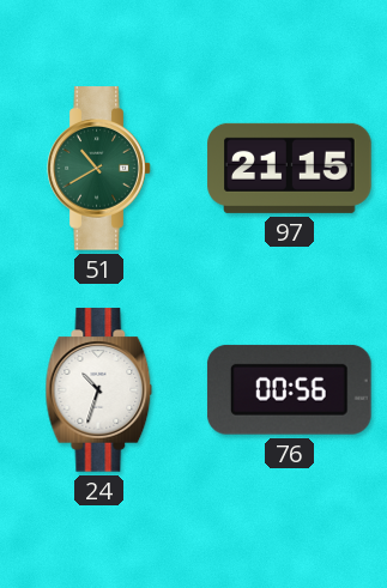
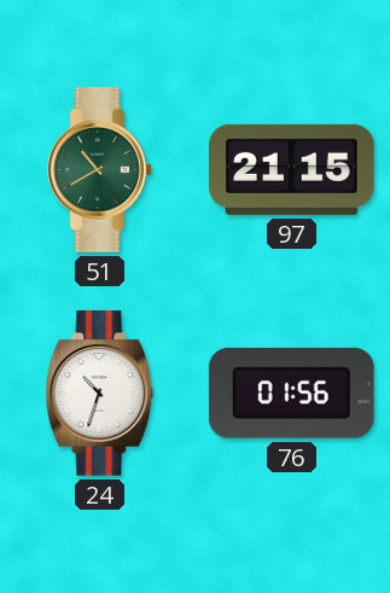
76: 00:56 -> 01:56 (291, 393)
